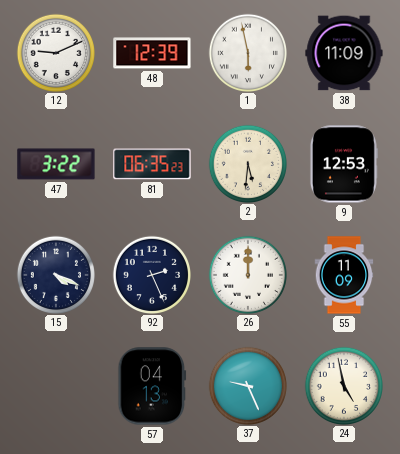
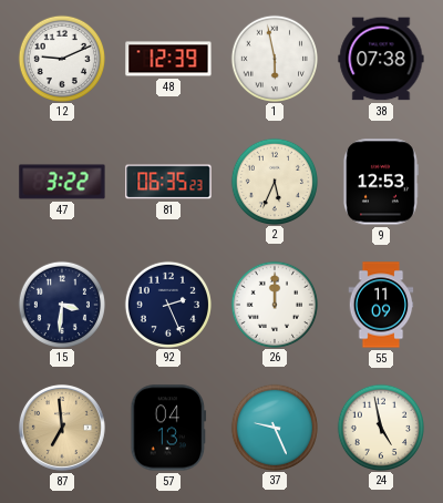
38: 11:09 -> 07:38 (381, 59)
2: 5:31 -> 5:34 (274, 181)
15: 4:19 -> 3:31 (61, 304)
87: none -> 6:59 (62, 428)
